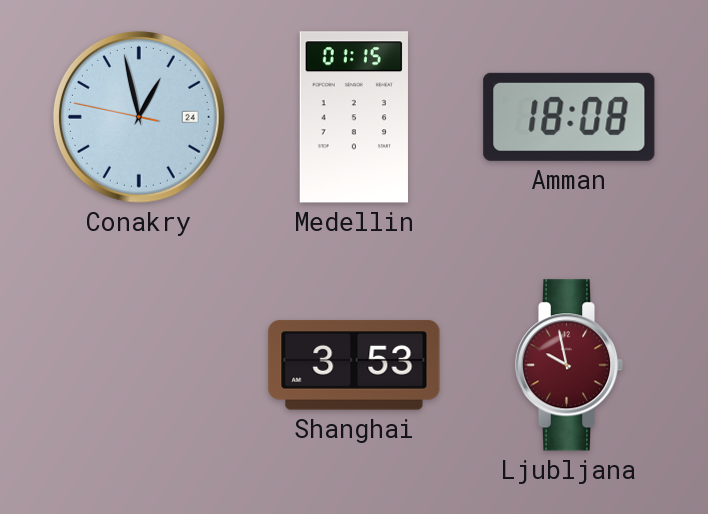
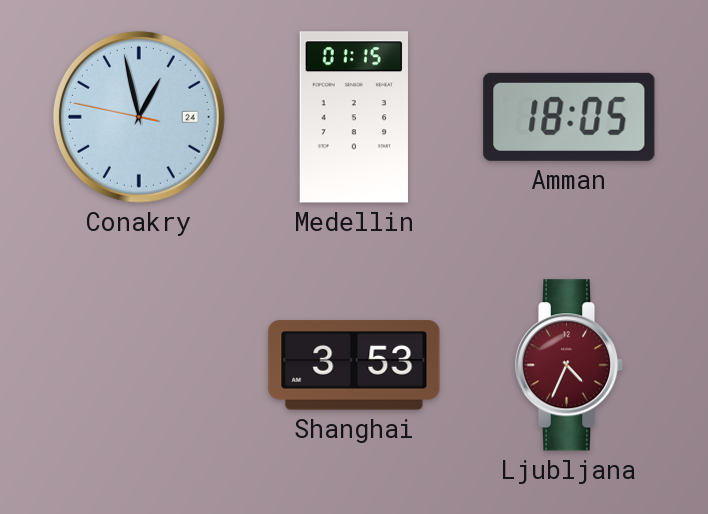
Amman: 18:08 -> 18:05 (569, 117)
Ljubljana: 9:58 -> 4:34 (569, 365)
